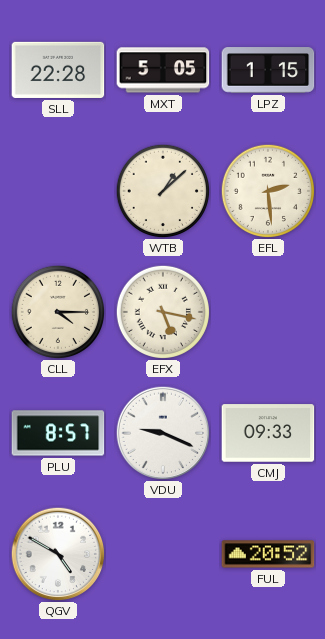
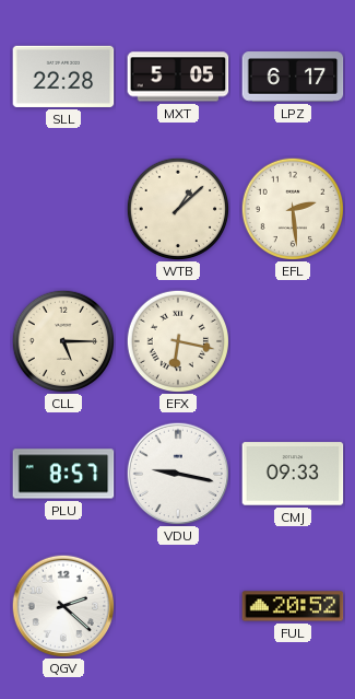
LPZ: 1:15 -> 6:17 (293, 77)
CLL: 4:15 -> 5:15 (62, 340)
EFX: 5:17 -> 6:17 (177, 340)
VDU: 9:19 -> 9:17 (178, 474)
QGV: 4:50 -> 2:22 (63, 606)
